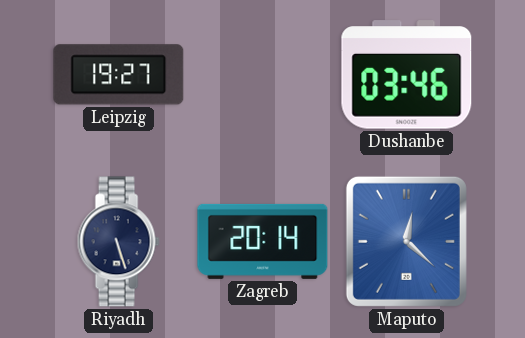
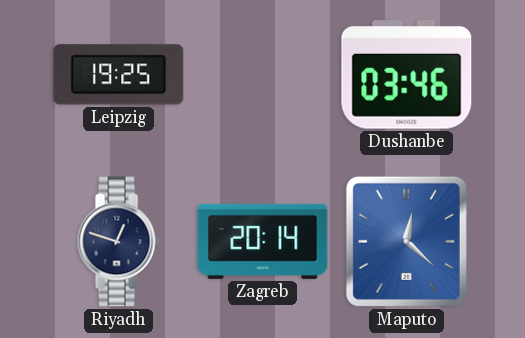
Leipzig: 19:27 -> 19:25 (119, 75)
Riyadh: 5:27 -> 12:48 (118, 242)
